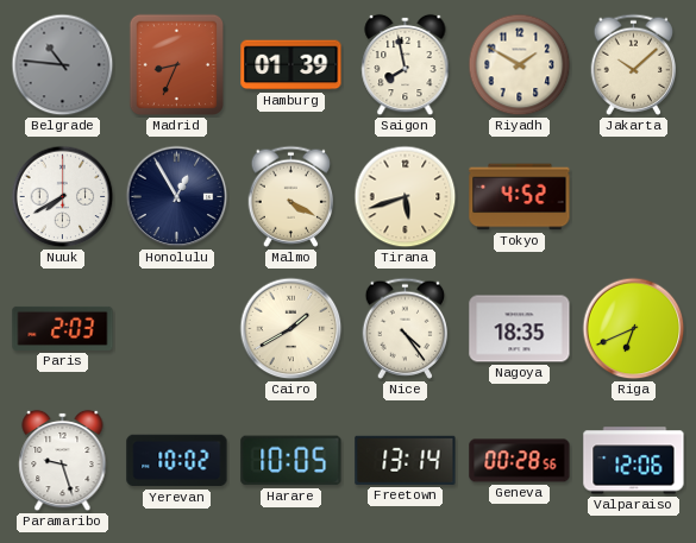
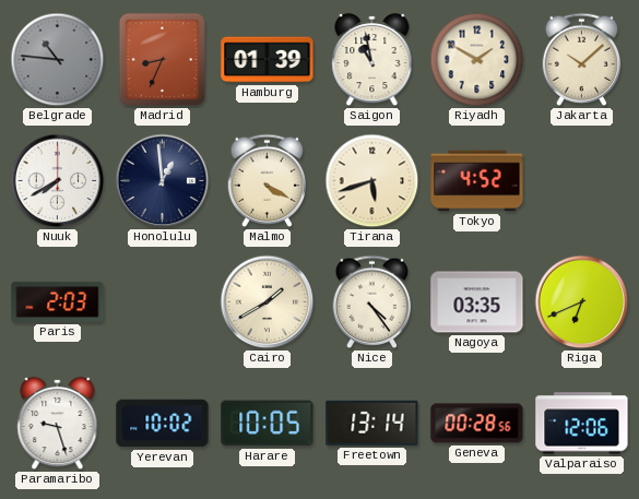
Saigon: 7:58 -> 10:58 (372, 60)
Honolulu: 12:55 -> 12:59 (163, 181)
Nagoya: 18:35 -> 03:35 (477, 302)
